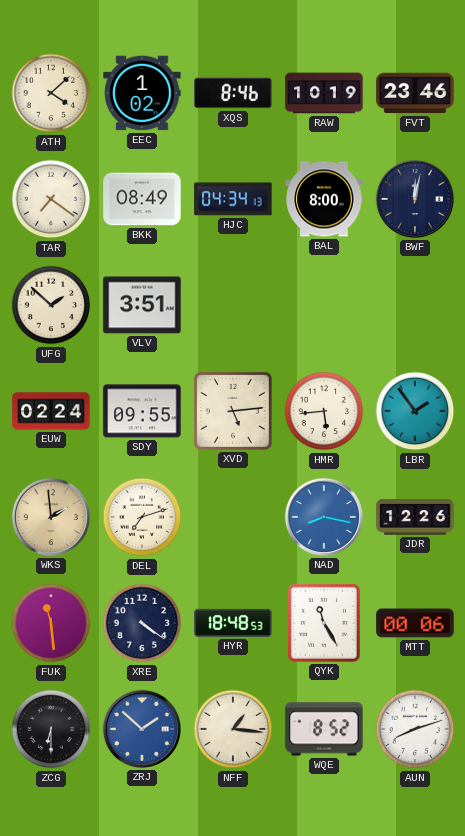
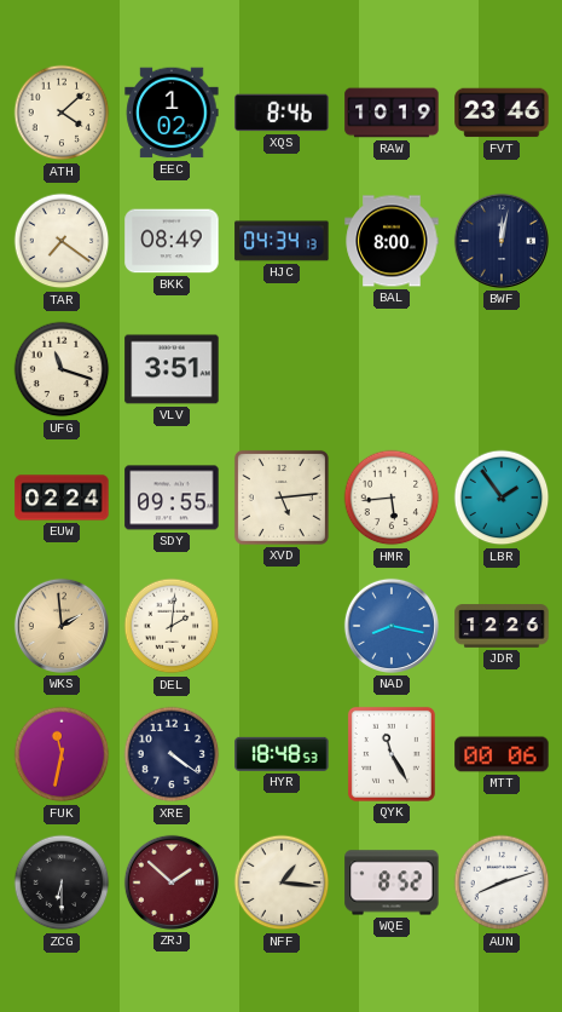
UFG: 1:52 -> 11:18 (62, 369)
DEL: 7:12 -> 2:01 (172, 626)
FUK: 11:29 -> 11:32 (62, 754)
ZRJ dial: blue -> burgundy (172, 882)
